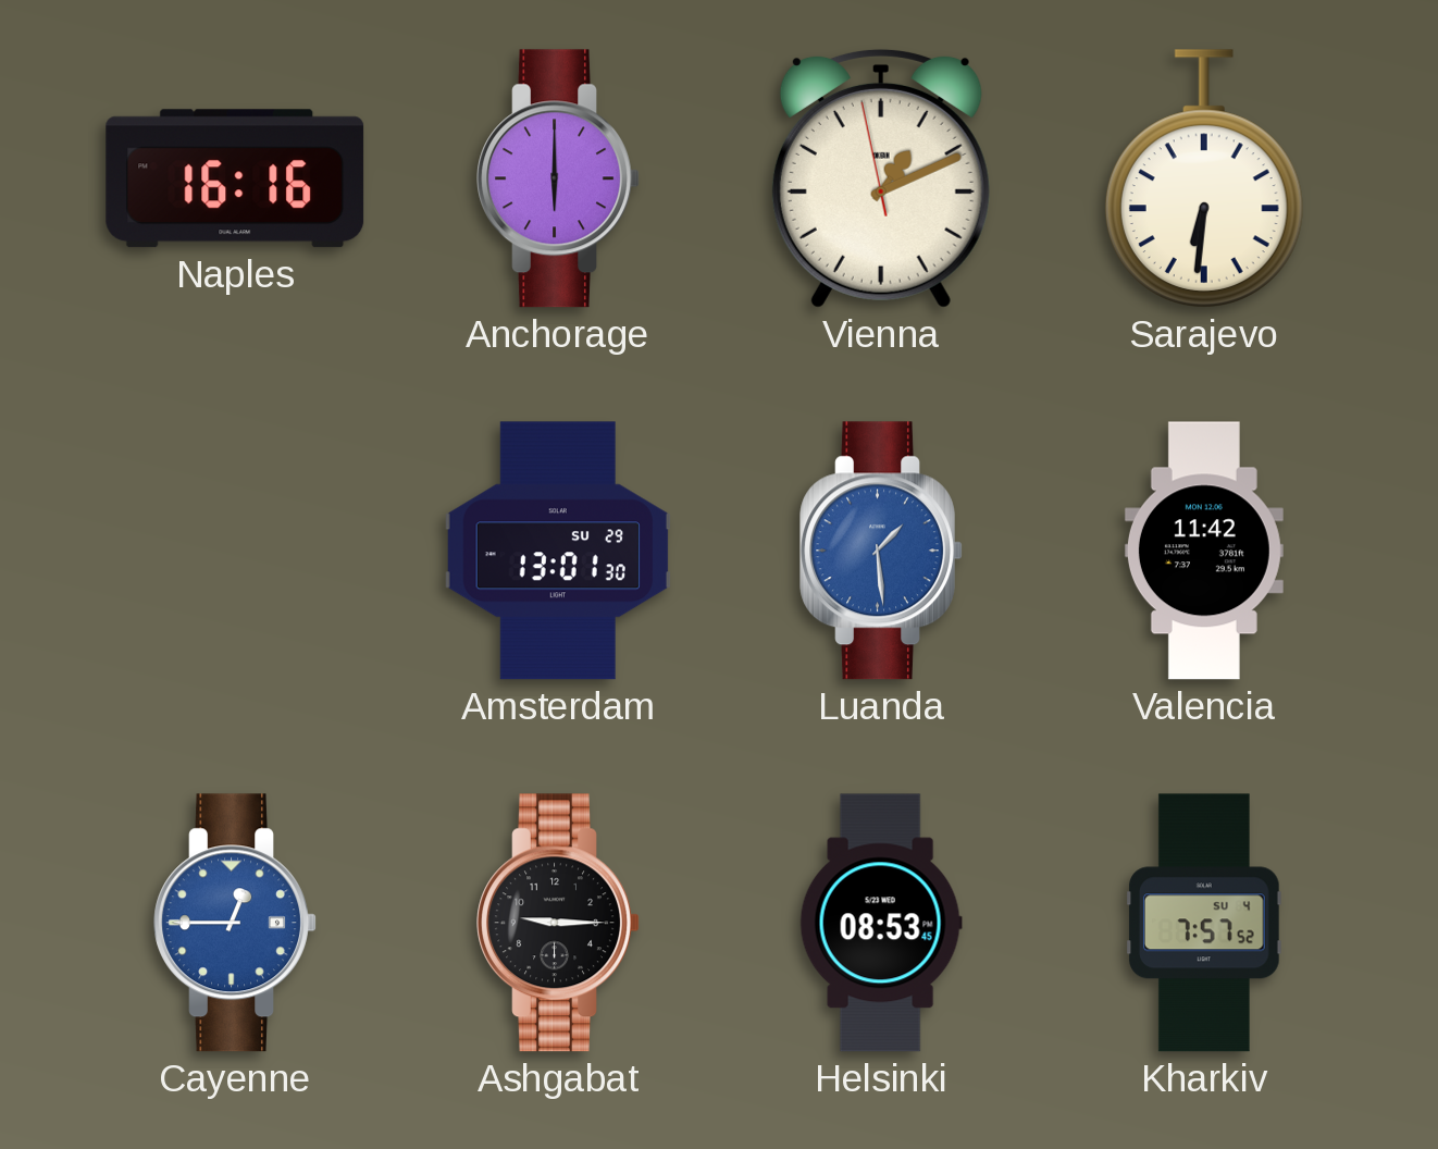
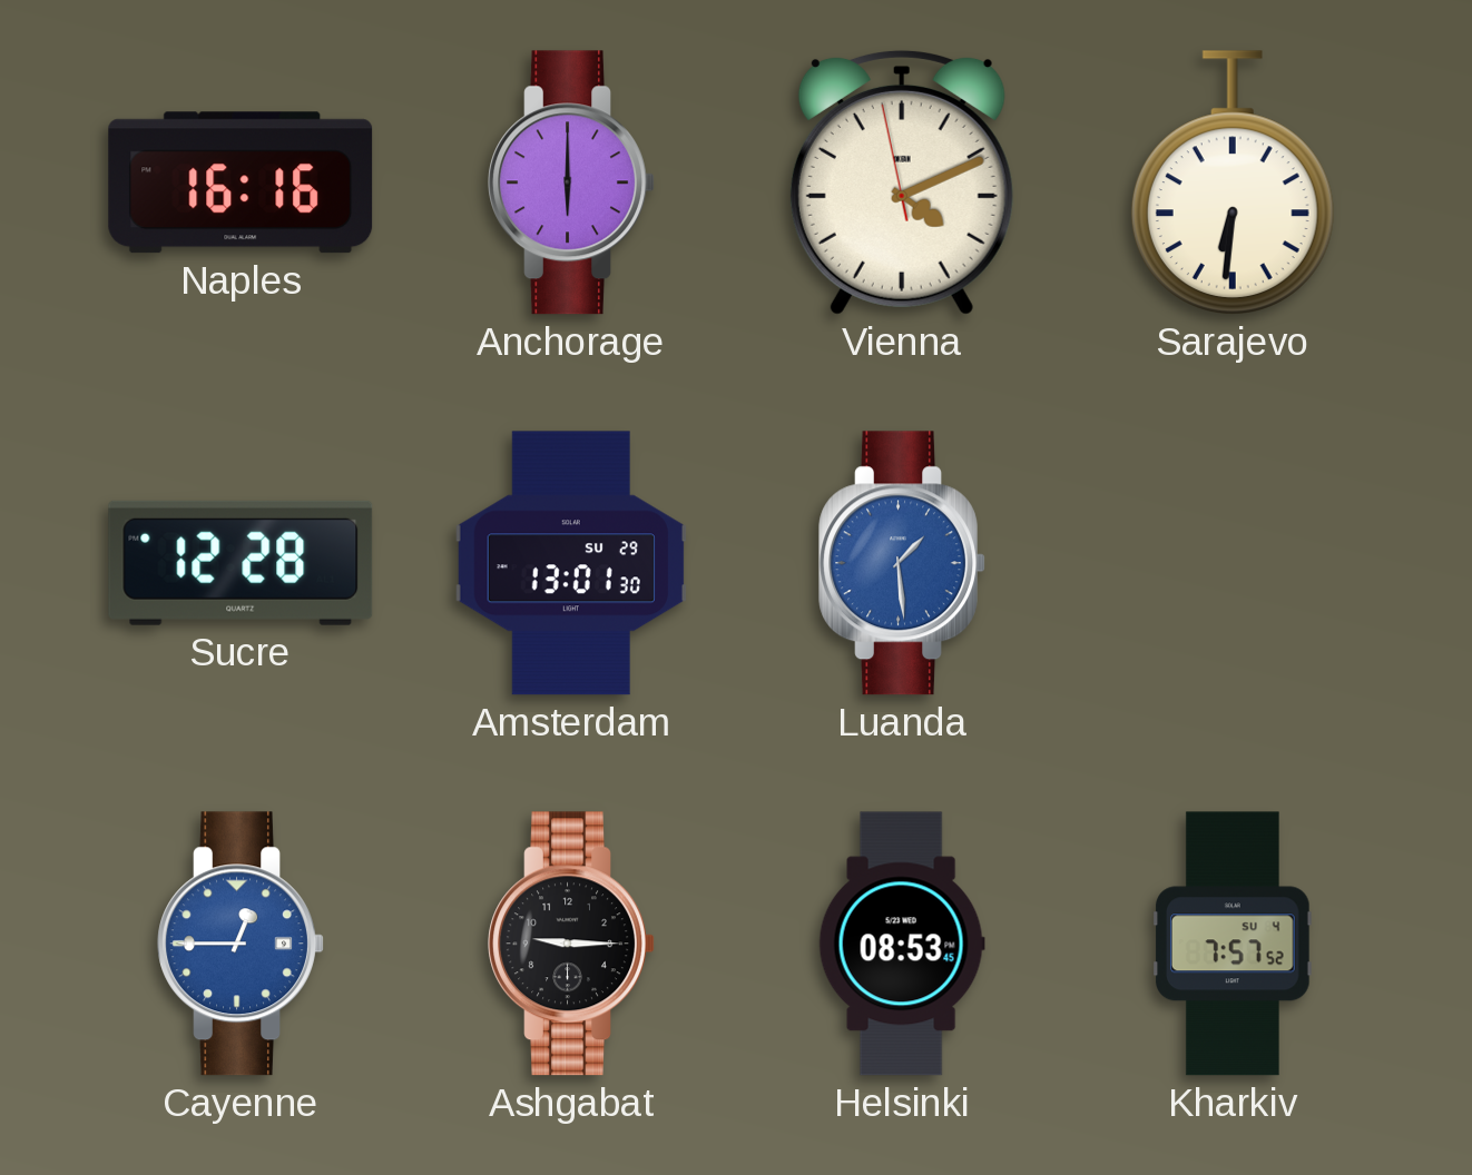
Vienna: 1:10 -> 4:10 (902, 182)
Sucre: none -> 12:28 (241, 563)
Valencia: 11:42 -> none (1204, 551)
